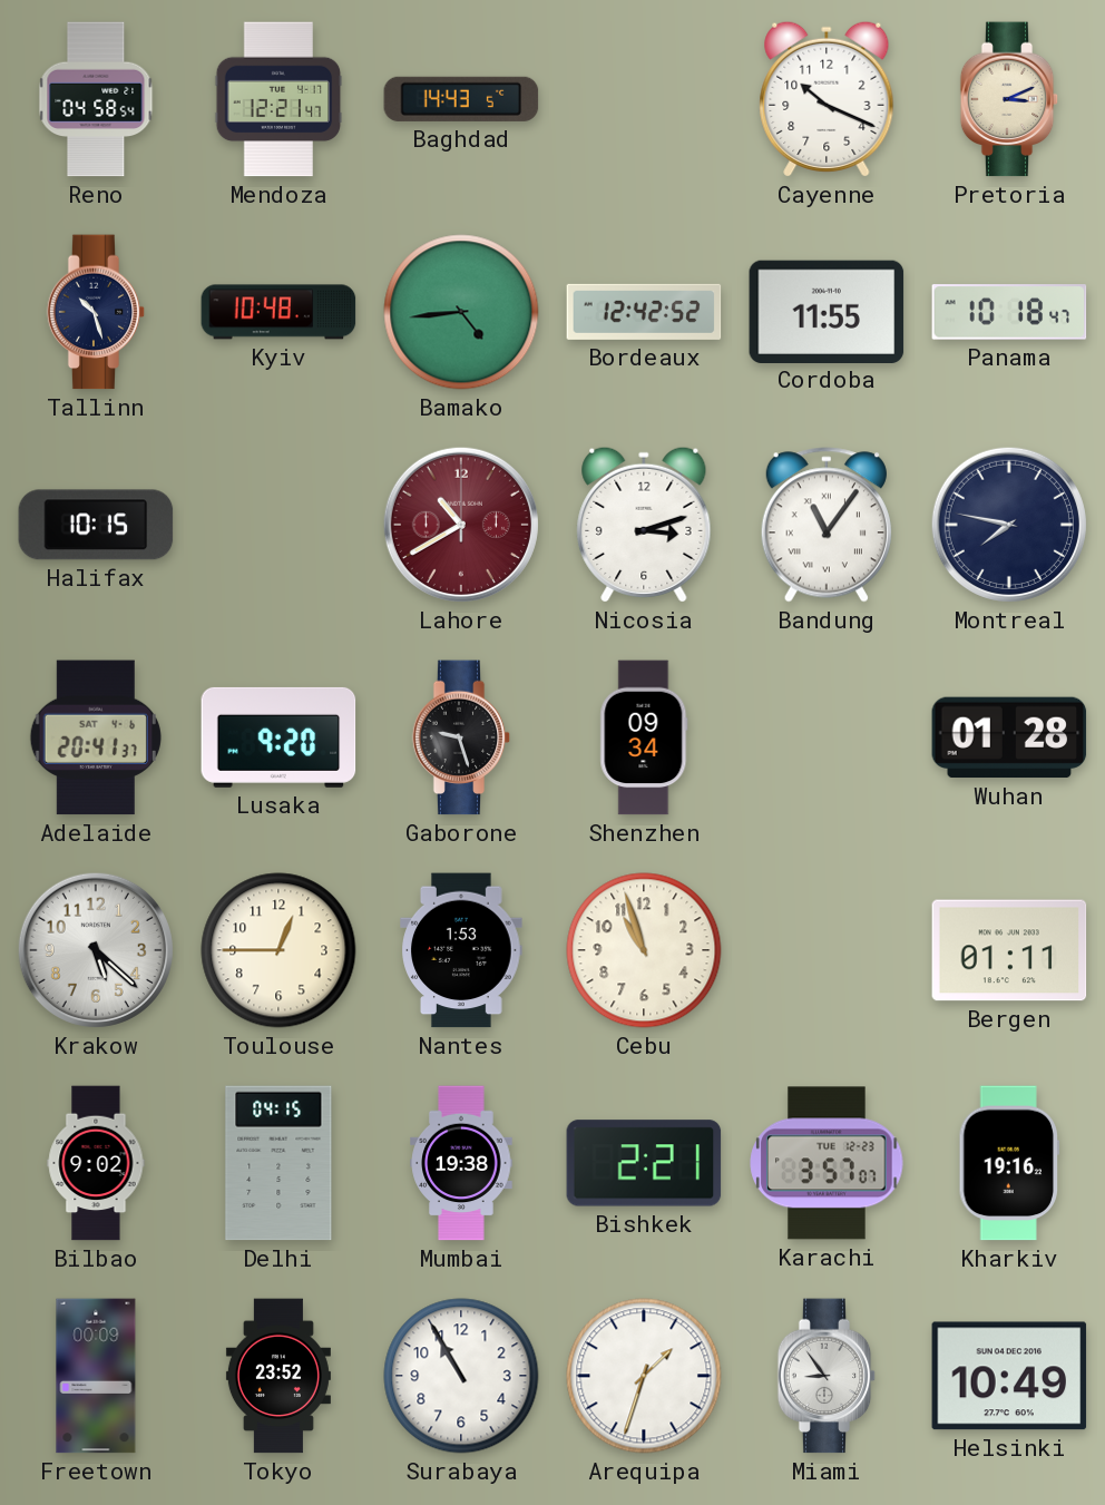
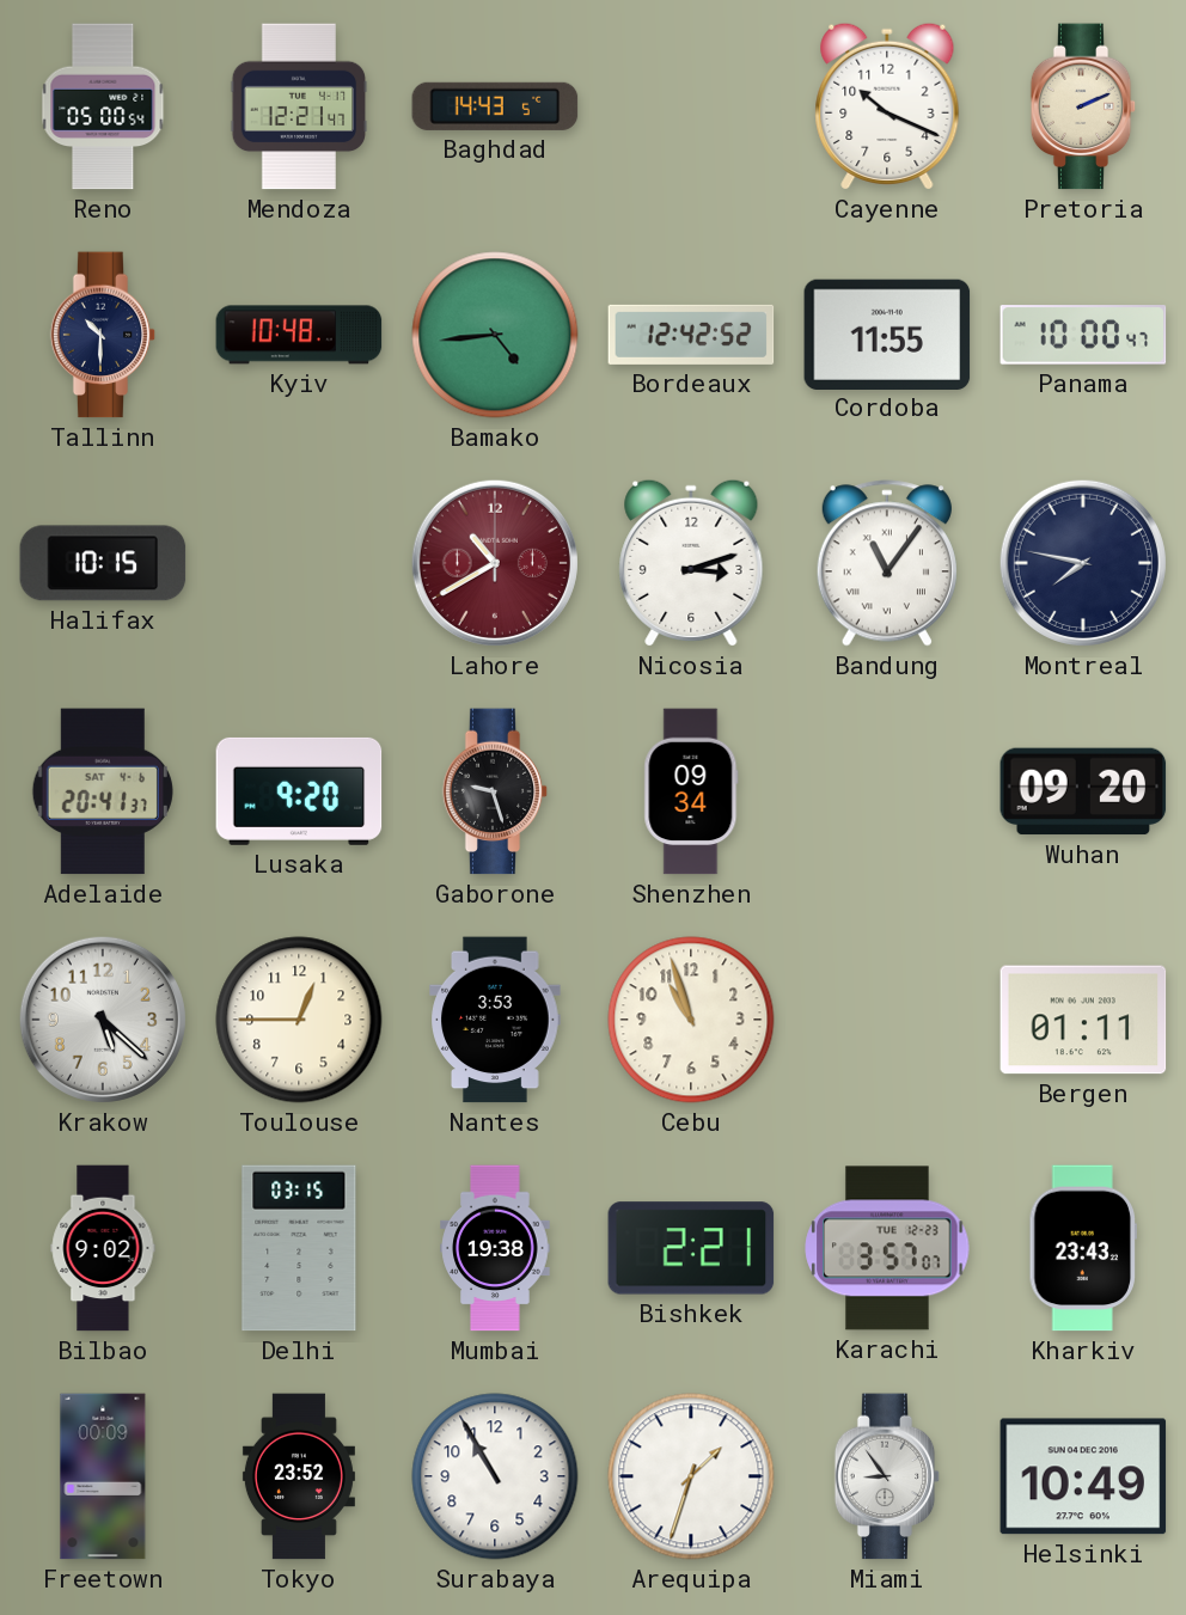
Reno: 04:58 -> 05:00 (103, 106)
Pretoria: 3:11 -> 2:11 (1083, 106)
Tallinn: 10:27 -> 10:30 (103, 335)
Panama: 10:18 -> 10:00 (1083, 335)
Wuhan: 01:28 -> 09:20 (1083, 791)
Nantes: 1:53 -> 3:53 (495, 1020)
Delhi: 04:15 -> 03:15 (299, 1248)
Kharkiv: 19:16 -> 23:43 (1082, 1248)
